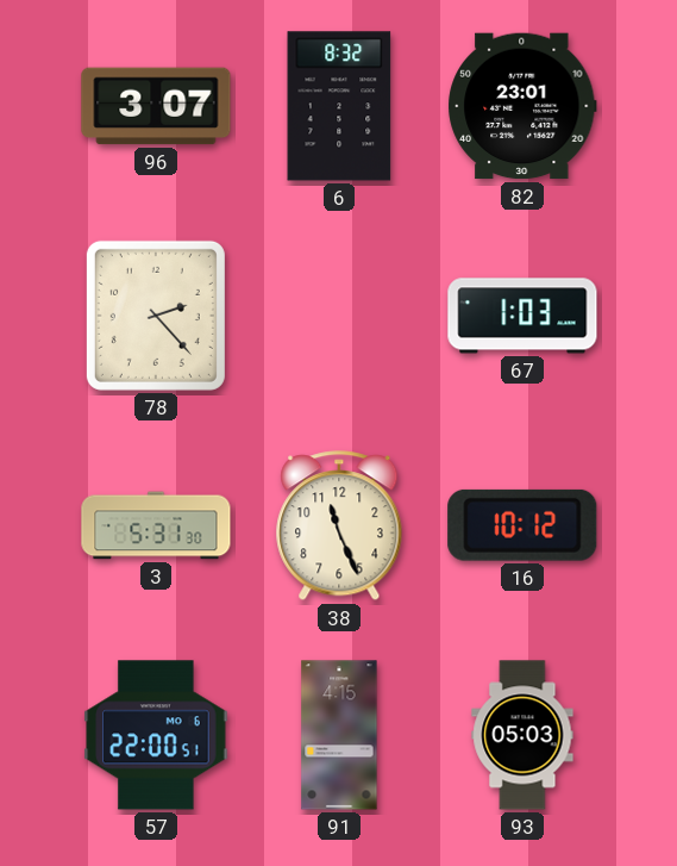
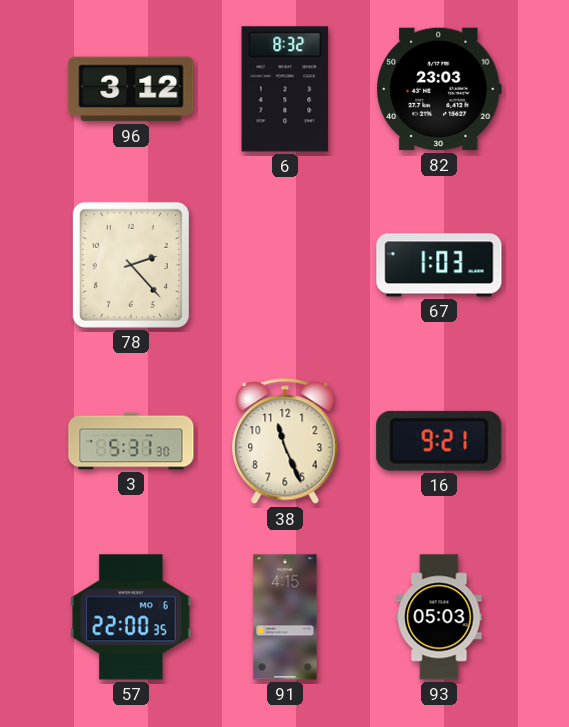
96: 3:07 -> 3:12 (131, 89)
82: 23:01 -> 23:03 (439, 89)
16: 10:12 -> 9:21 (439, 441)
57: 22:00:51 -> 22:00:35 (131, 617)
